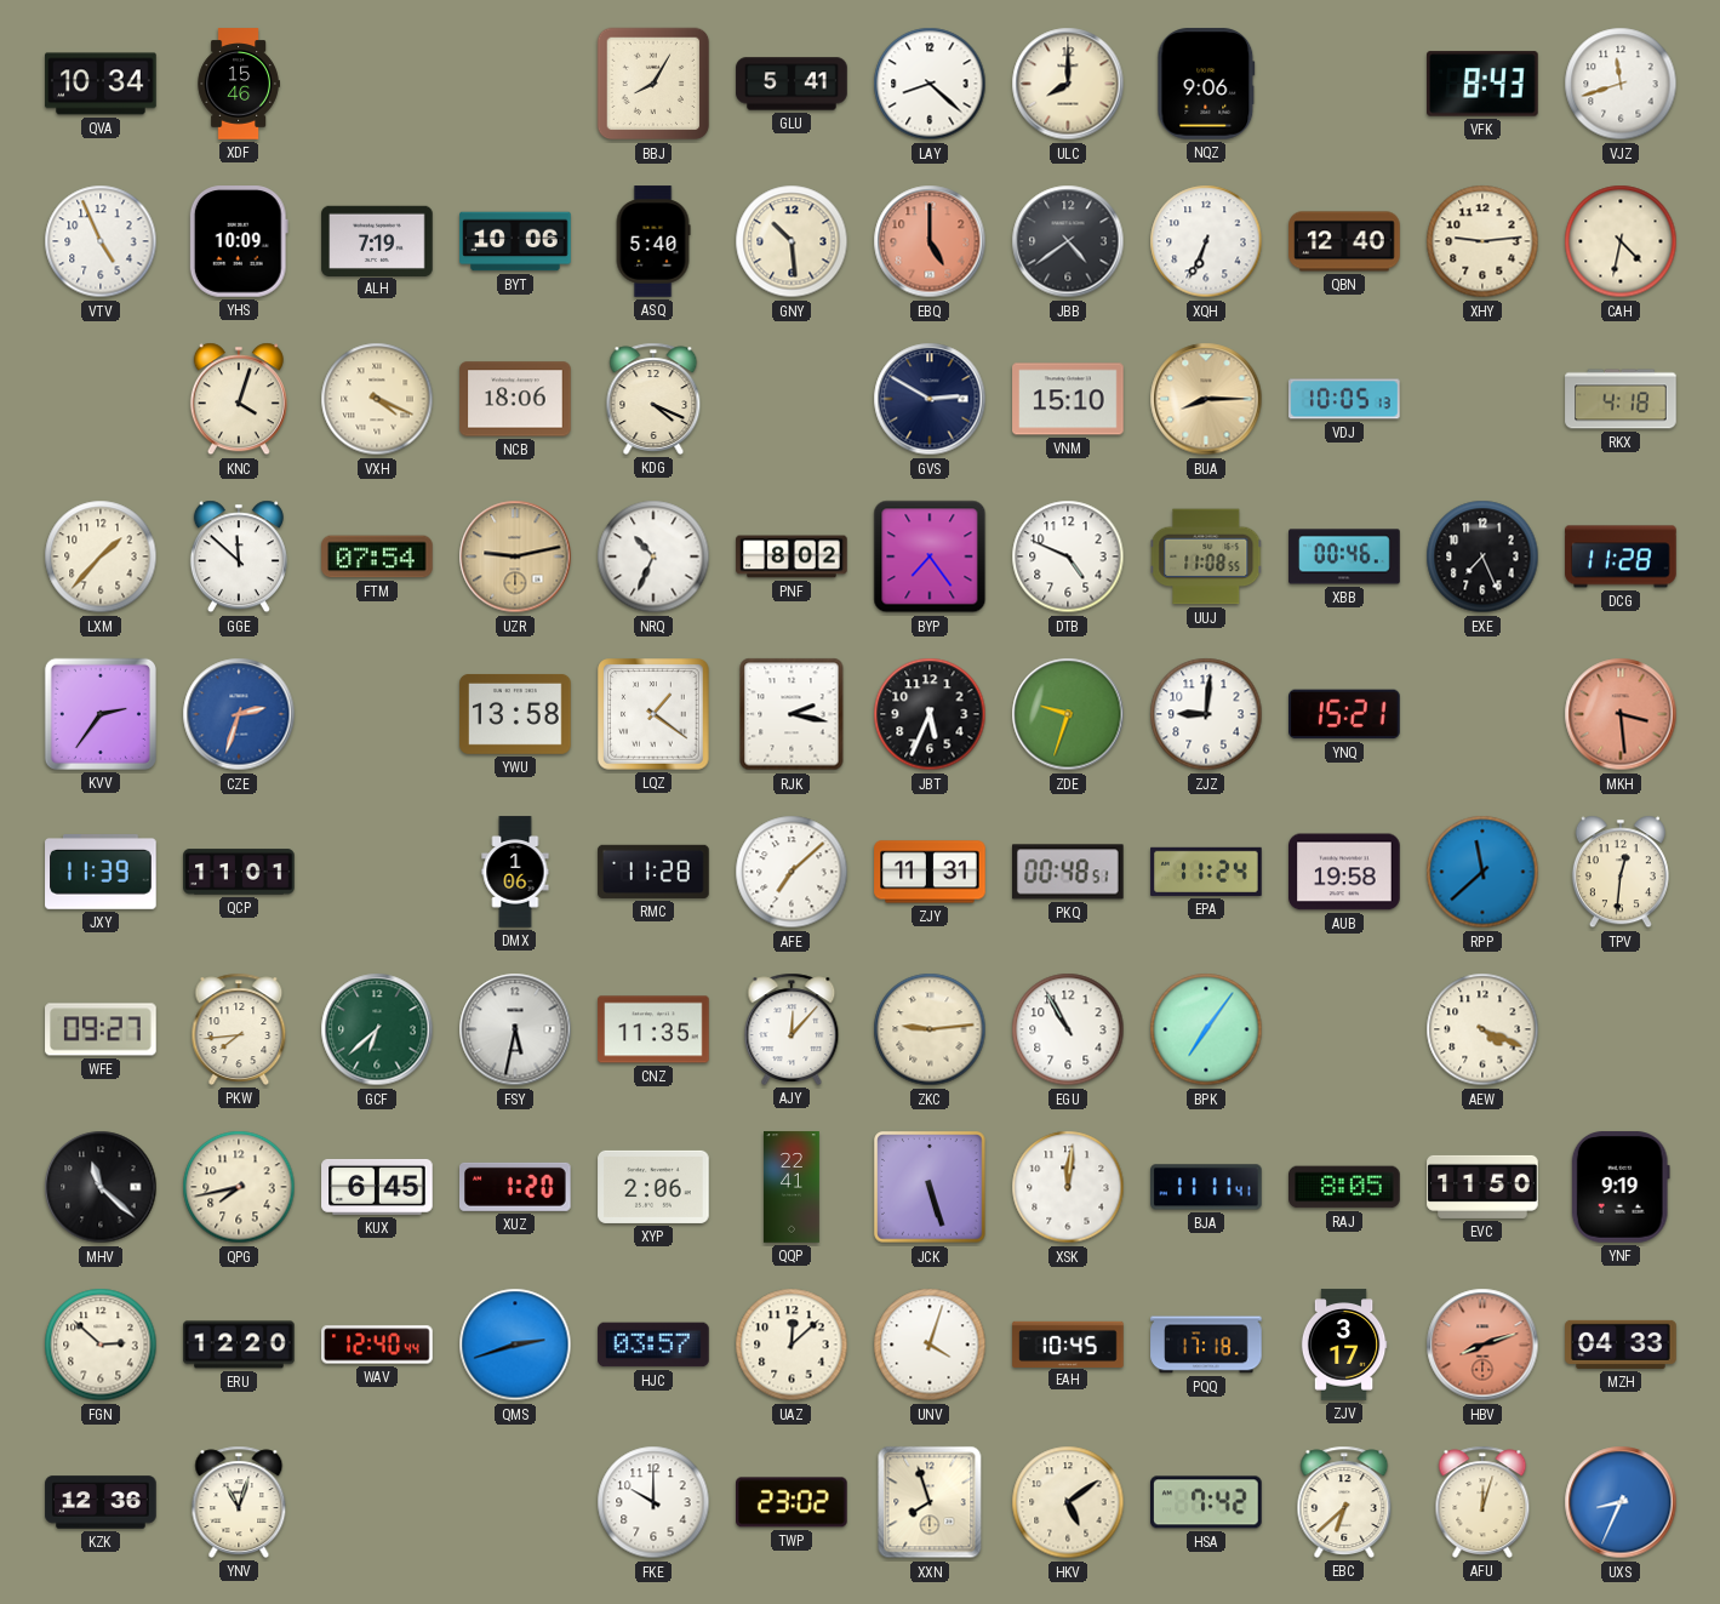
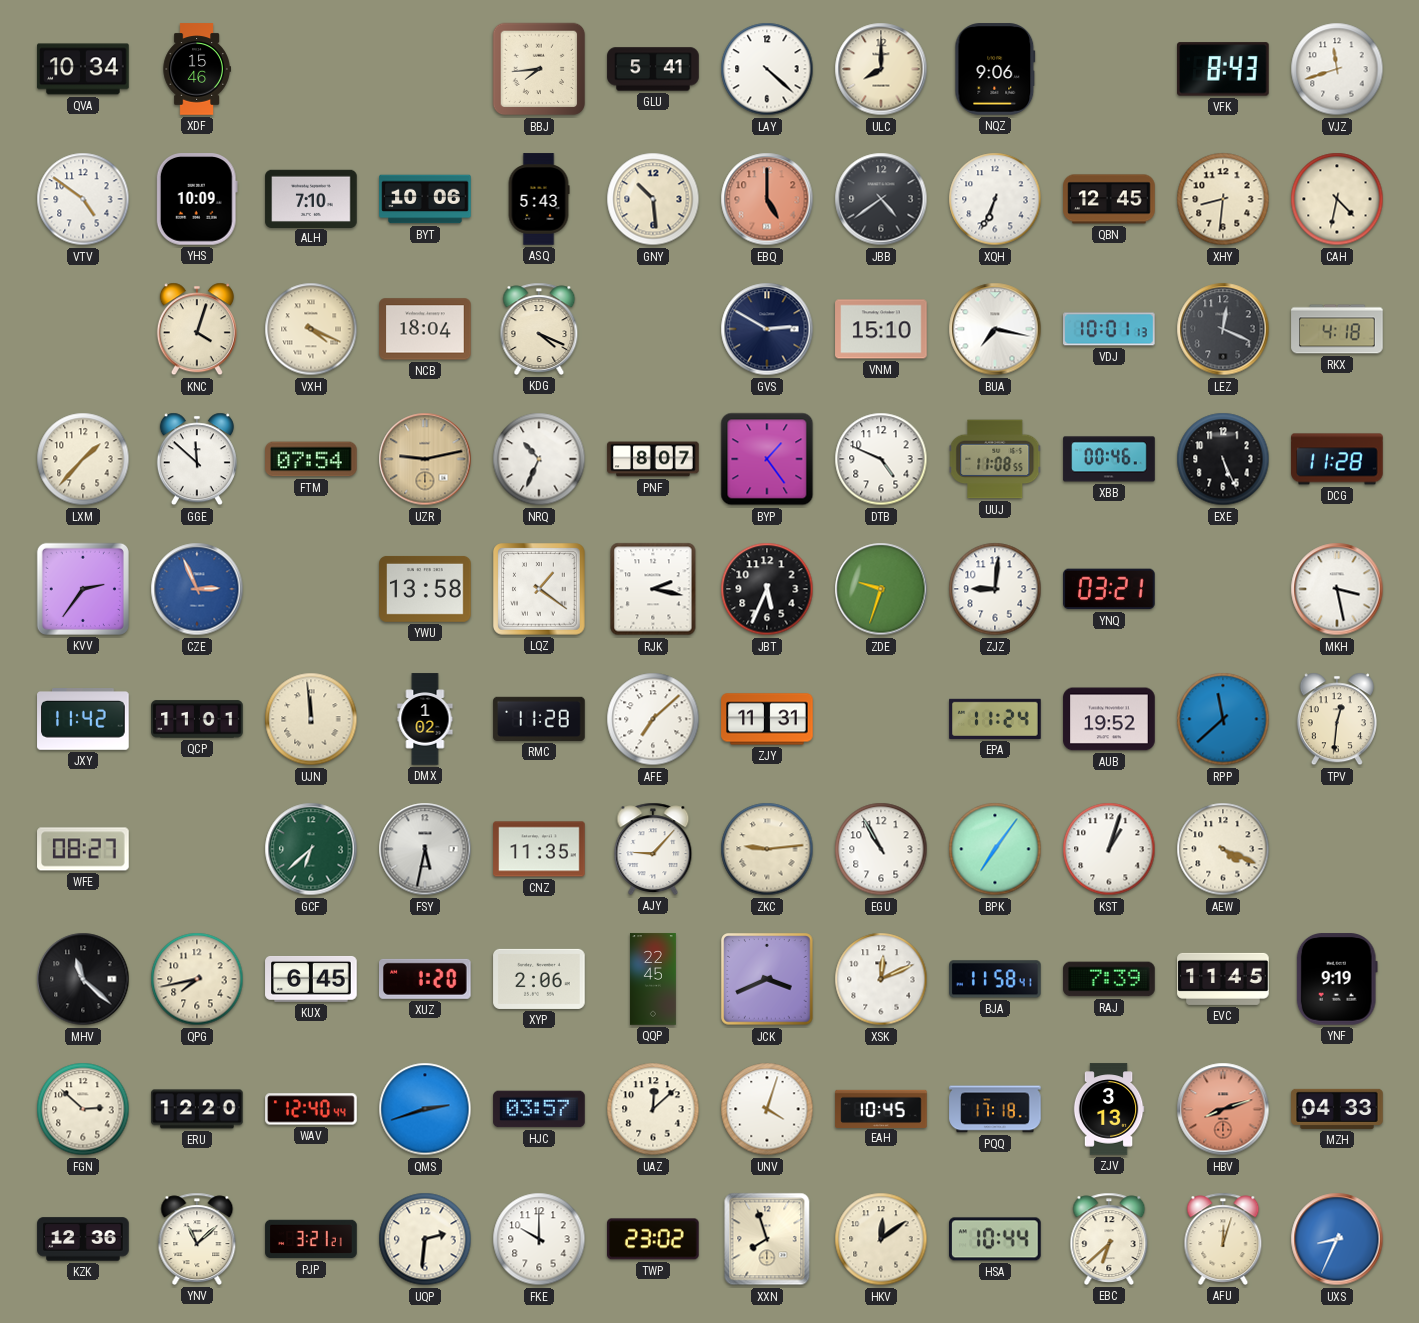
BBJ: 8:05 -> 7:44 (539, 69)
LAY: 8:22 -> 4:22 (767, 69)
VTV: 4:56 -> 4:51 (83, 199)
ALH: 7:19 -> 7:10 (311, 198)
ASQ: 5:40 -> 5:43 (539, 199)
QBN: 12:40 -> 12:45 (1109, 199)
XHY: 9:14 -> 8:31 (1223, 199)
NCB: 18:06 -> 18:04 (425, 329)
BUA: 8:15 -> 7:17 (995, 329)
BUA dial: champagne -> white (995, 329)
VDJ: 10:05 -> 10:01 (1109, 329)
LEZ: none -> 12:19 (1223, 329)
PNF: 8:02 -> 8:07 (653, 459)
BYP: 7:24 -> 1:24 (767, 459)
EXE: 7:26 -> 5:26 (1223, 459)
CZE: 2:33 -> 2:56 (197, 589)
YNQ: 15:21 -> 03:21 (1109, 589)
MKH: 3:29 -> 3:28 (1337, 589)
MKH dial: salmon -> white (1337, 589)
JXY: 11:39 -> 11:42 (83, 720)
UJN: none -> 11:59 (311, 719)
DMX: 1:06 -> 1:02 (425, 719)
PKQ: 00:48 -> none (1069, 872)
AUB: 19:58 -> 19:52 (1109, 719)
WFE: 09:27 -> 08:27 (83, 849)
PKW: 7:44 -> none (239, 1029)
AJY: 12:07 -> 9:07 (653, 849)
KST: none -> 1:03 (1109, 849)
QQP: 22:41 -> 22:45 (653, 979)
JCK: 5:27 -> 3:41 (767, 979)
XSK: 12:01 -> 12:11 (881, 979)
BJA: 11:11 -> 11:58 (995, 979)
RAJ: 8:05 -> 7:39 (1109, 979)
EVC: 11:50 -> 11:45 (1223, 979)
ZJV: 3:17 -> 3:13 (1109, 1109)
YNV: 11:03 -> 11:08 (197, 1239)
PJP: none -> 3:21 (311, 1239)
UQP: none -> 2:31 (425, 1239)
HKV: 5:09 -> 12:09 (881, 1239)
HSA: 7:42 -> 10:44 (996, 1239)
